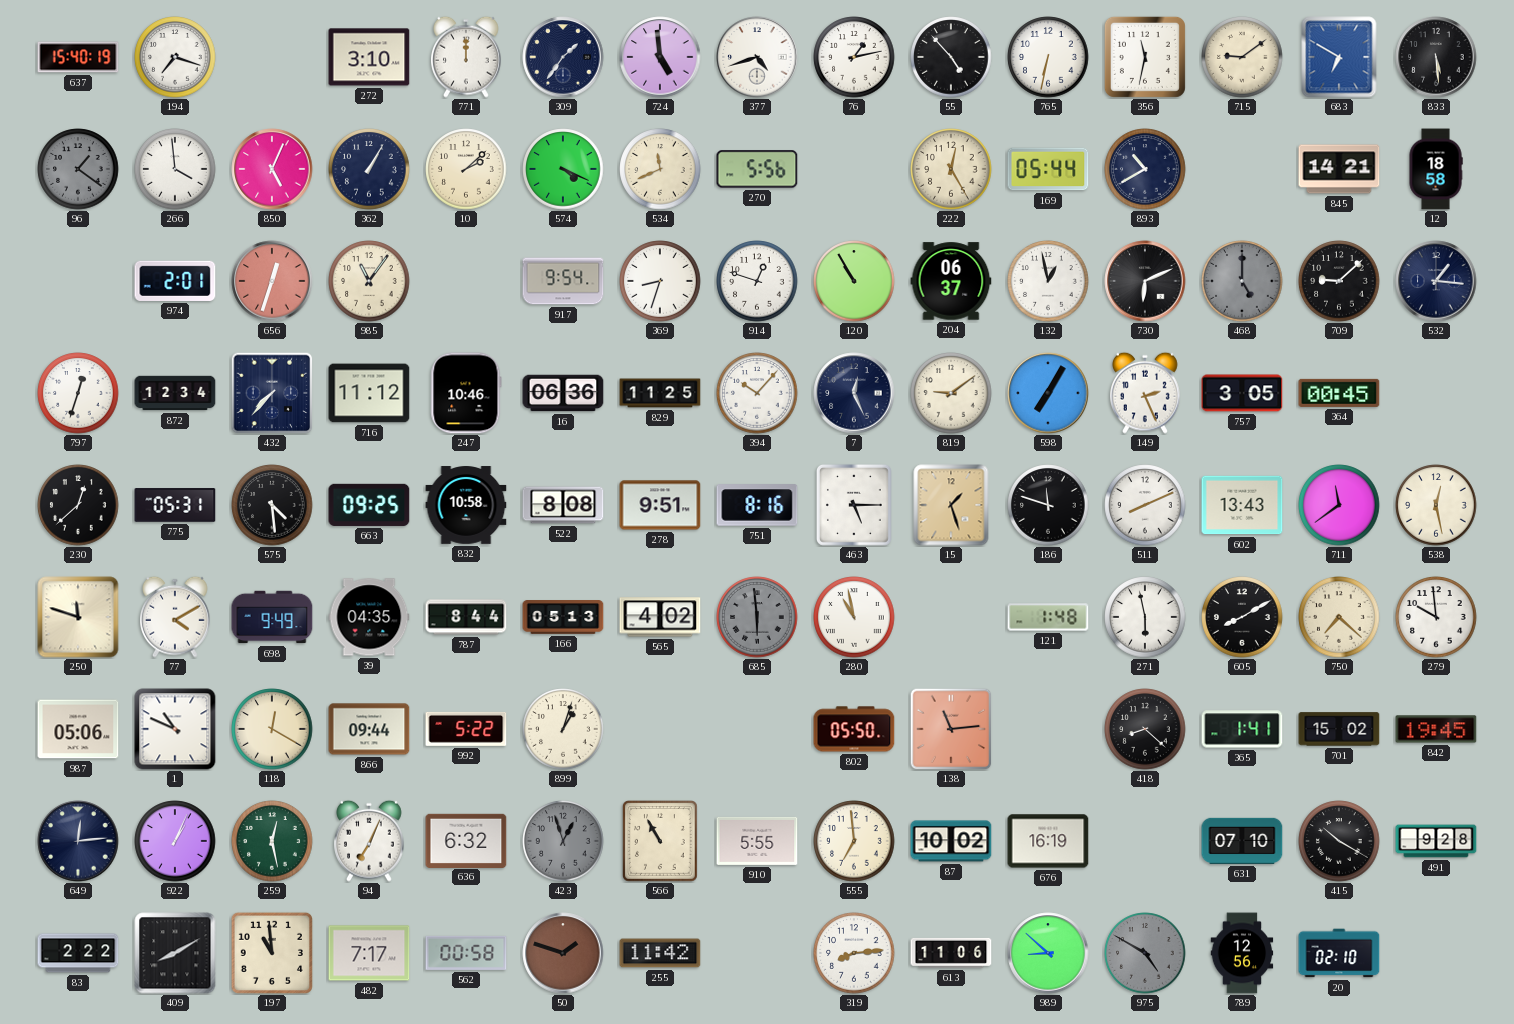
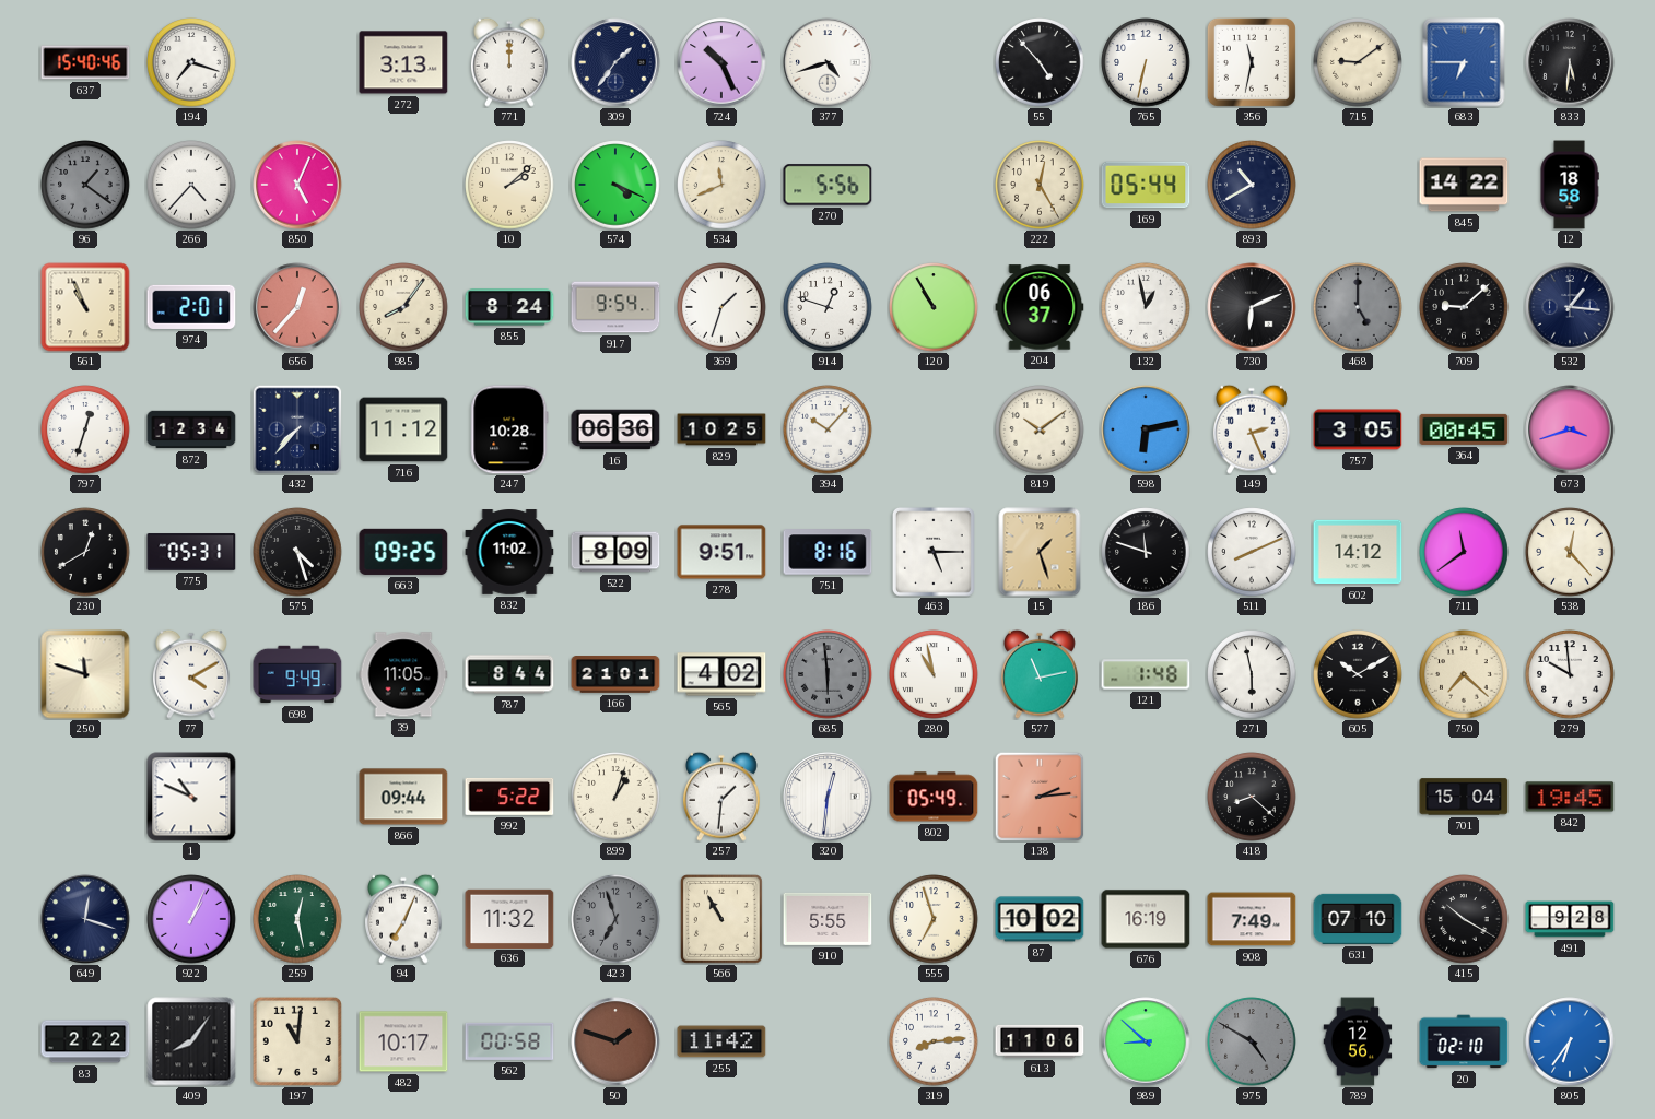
637: 15:40:19 -> 15:40:46 (85, 62)
272: 3:10 -> 3:13 (403, 62)
724: 4:59 -> 10:26 (721, 62)
76: 1:13 -> none (854, 57)
683: 6:50 -> 6:45 (1464, 62)
833: 5:29 -> 5:31 (1570, 62)
266: 3:59 -> 4:37 (191, 185)
362: 1:05 -> none (369, 169)
845: 14:21 -> 14:22 (1464, 185)
561: none -> 10:56 (85, 307)
656: 12:33 -> 12:37 (297, 307)
985: 11:06 -> 8:06 (403, 307)
855: none -> 8:24 (509, 307)
369: 8:33 -> 1:33 (721, 307)
247: 10:46 -> 10:28 (509, 429)
829: 11:25 -> 10:25 (721, 429)
7: 12:26 -> none (854, 393)
819: 9:09 -> 10:09 (1040, 429)
598: 7:05 -> 6:13 (1146, 429)
673: none -> 3:42 (1570, 429)
230: 12:38 -> 12:40 (85, 552)
575: 4:29 -> 4:27 (297, 552)
832: 10:58 -> 11:02 (509, 552)
522: 8:08 -> 8:09 (615, 552)
602: 13:43 -> 14:12 (1358, 552)
538: 12:28 -> 12:23 (1570, 552)
39: 04:35 -> 11:05 (403, 674)
166: 05:13 -> 21:01 (615, 674)
577: none -> 11:13 (1041, 674)
605: 8:10 -> 10:10 (1358, 674)
987: 05:06 -> none (78, 729)
118: 12:20 -> none (272, 729)
257: none -> 1:31 (723, 797)
320: none -> 12:31 (827, 797)
802: 05:50 -> 05:49 (934, 797)
138: 11:14 -> 2:14 (1040, 797)
365: 1:41 -> none (1242, 729)
701: 15:02 -> 15:04 (1464, 797)
649: 12:14 -> 12:18 (85, 919)
636: 6:32 -> 11:32 (509, 918)
423: 12:57 -> 6:57 (615, 919)
555: 6:59 -> 6:57 (934, 919)
908: none -> 7:49 (1252, 919)
409: 8:10 -> 8:06 (191, 1041)
197: 10:59 -> 11:01 (297, 1041)
482: 7:17 -> 10:17 (403, 1041)
805: none -> 6:36 (1570, 1041)
